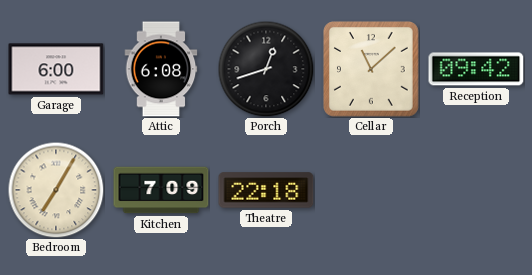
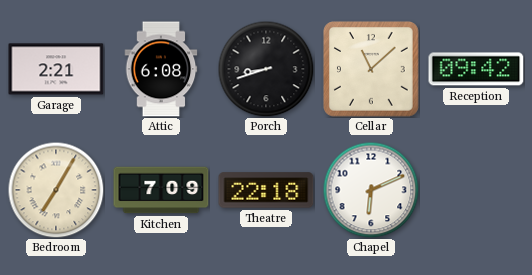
Garage: 6:00 -> 2:21 (56, 69)
Porch: 12:42 -> 8:42 (266, 69)
Chapel: none -> 6:11 (371, 190)
